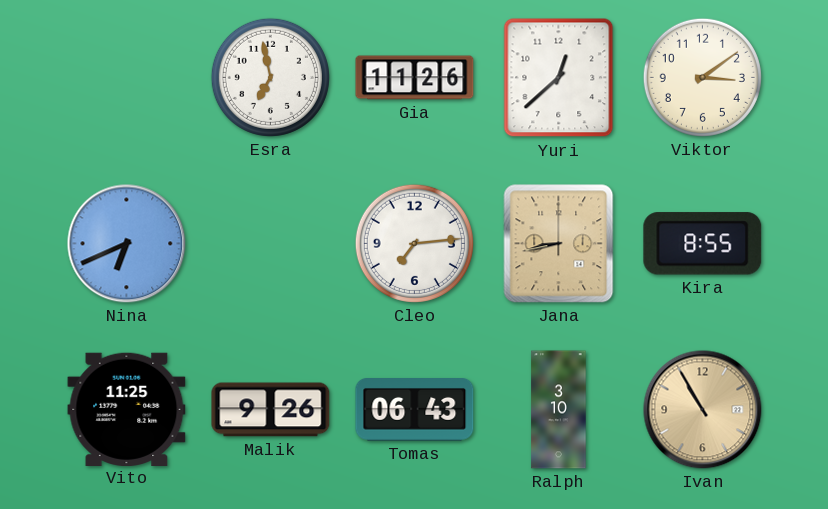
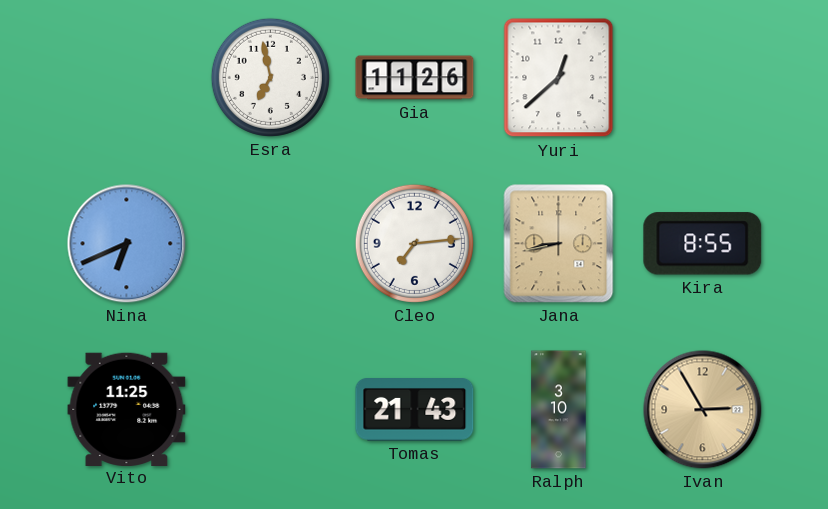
Viktor: 3:09 -> none (702, 77)
Malik: 9:26 -> none (271, 410)
Tomas: 06:43 -> 21:43 (415, 410)
Ivan: 10:55 -> 2:55 (703, 410)
